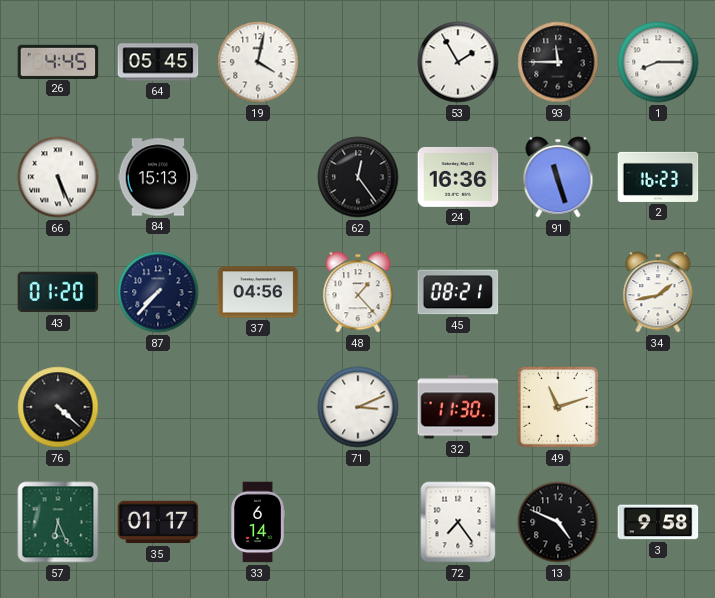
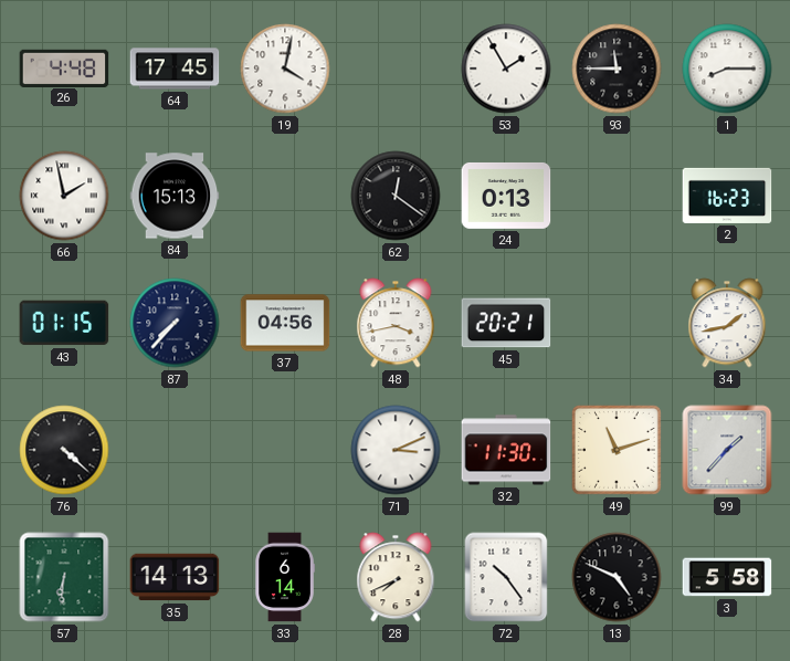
26: 4:45 -> 4:48 (64, 67)
64: 05:45 -> 17:45 (175, 69)
66: 5:26 -> 1:58 (64, 196)
62: 12:24 -> 12:21 (396, 196)
24: 16:36 -> 0:13 (506, 196)
91: 11:27 -> none (558, 177)
43: 01:20 -> 01:15 (64, 323)
48: 1:23 -> 3:43 (396, 323)
45: 08:21 -> 20:21 (506, 323)
99: none -> 1:37 (727, 450)
57: 6:26 -> 6:31 (64, 577)
35: 01:17 -> 14:13 (175, 577)
28: none -> 7:41 (396, 577)
72: 7:24 -> 10:24 (506, 577)
3: 9:58 -> 5:58 (727, 577)
